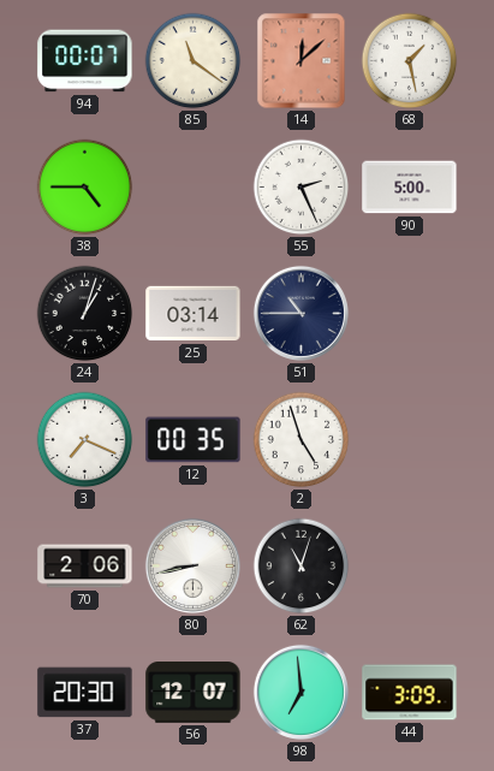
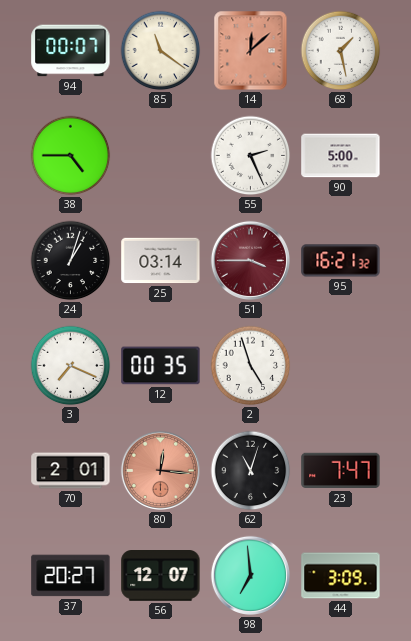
51: 10:45 -> 3:45 (250, 260)
51 dial: navy -> burgundy (250, 260)
95: none -> 16:21 (341, 261)
70: 2:06 -> 2:01 (71, 471)
80: 8:43 -> 12:16 (160, 470)
80 dial: white -> salmon (160, 470)
23: none -> 7:47 (341, 471)
37: 20:30 -> 20:27 (71, 576)
